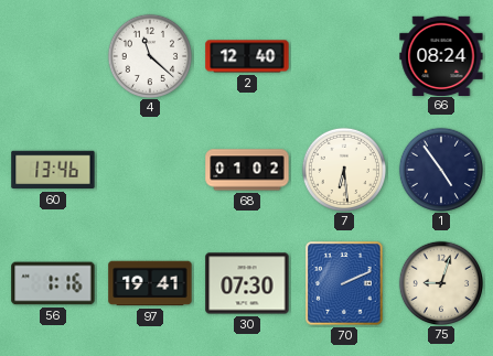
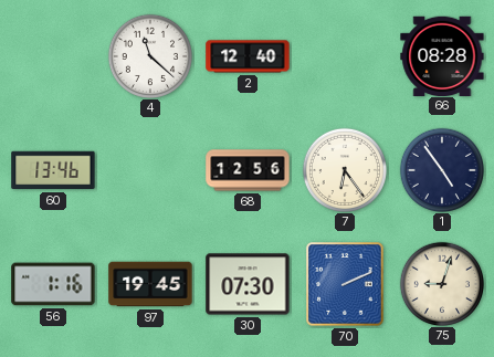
66: 08:24 -> 08:28 (442, 55)
68: 01:02 -> 12:56 (248, 170)
7: 6:29 -> 6:24 (344, 169)
97: 19:41 -> 19:45 (150, 284)
